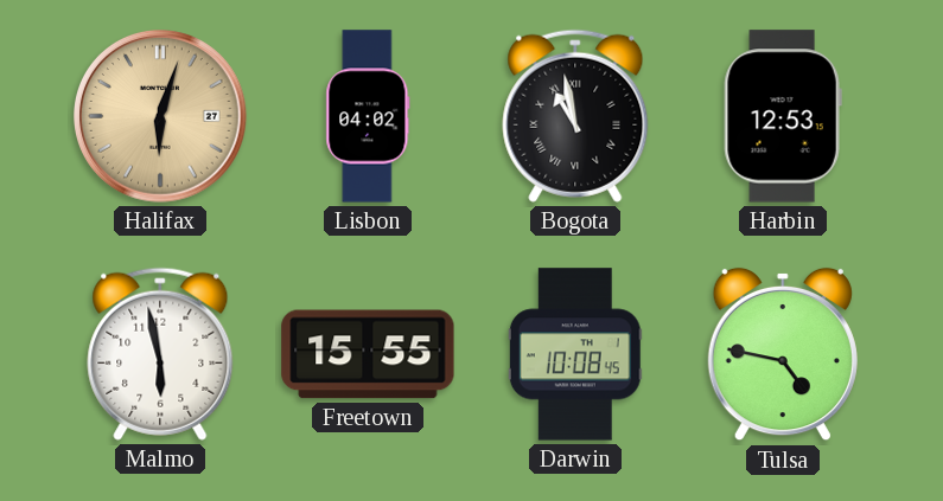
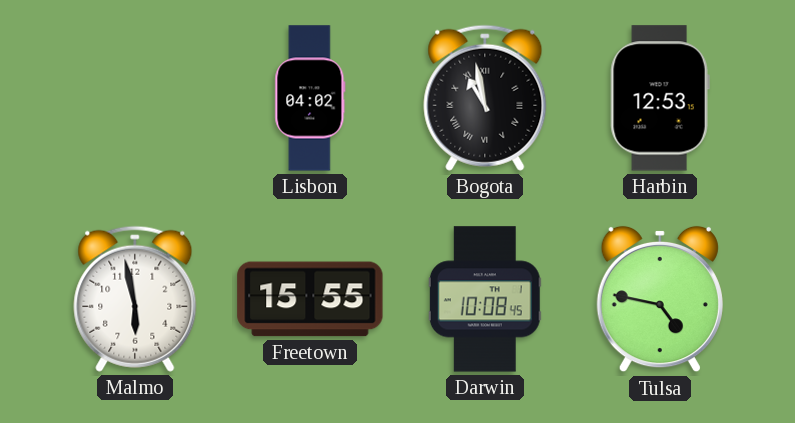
Halifax: 6:03 -> none (161, 117)
